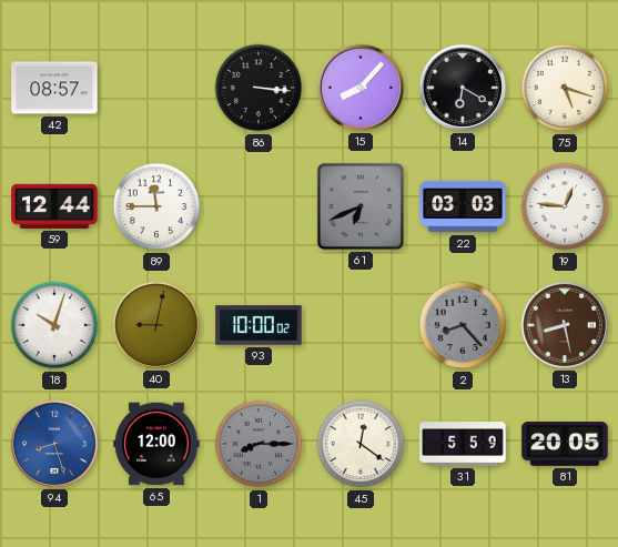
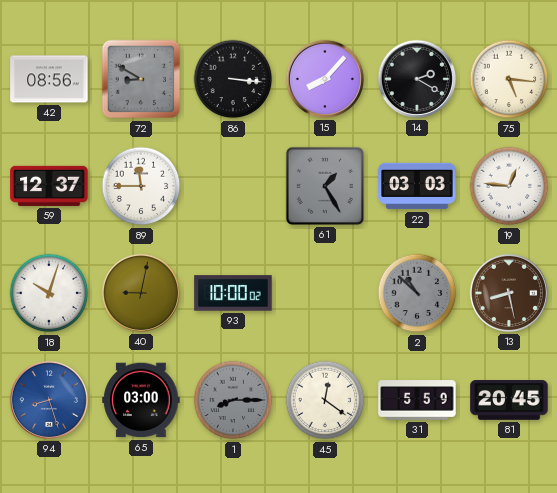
42: 08:57 -> 08:56 (49, 79)
72: none -> 8:50 (141, 79)
14: 6:20 -> 2:20 (417, 79)
75: 5:18 -> 5:16 (509, 79)
59: 12:44 -> 12:37 (49, 186)
61: 6:41 -> 1:25 (325, 186)
2: 8:23 -> 10:52 (417, 293)
65: 12:00 -> 03:00 (141, 400)
81: 20:05 -> 20:45 (509, 400)
